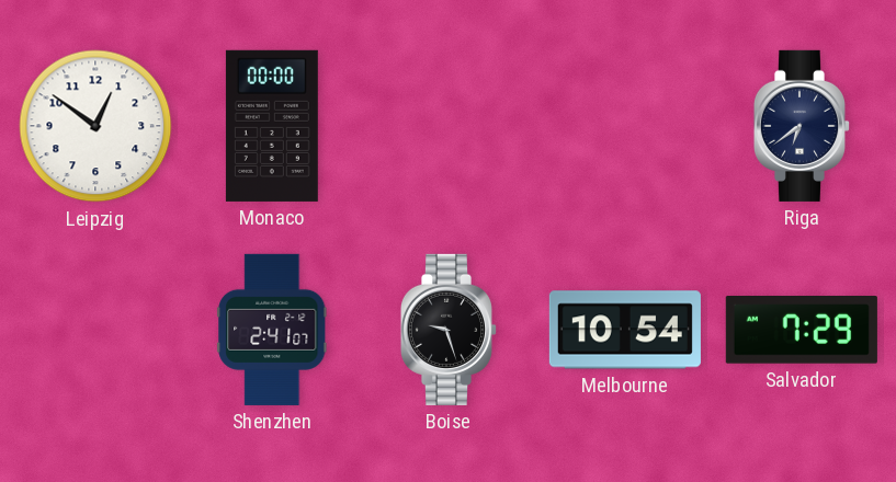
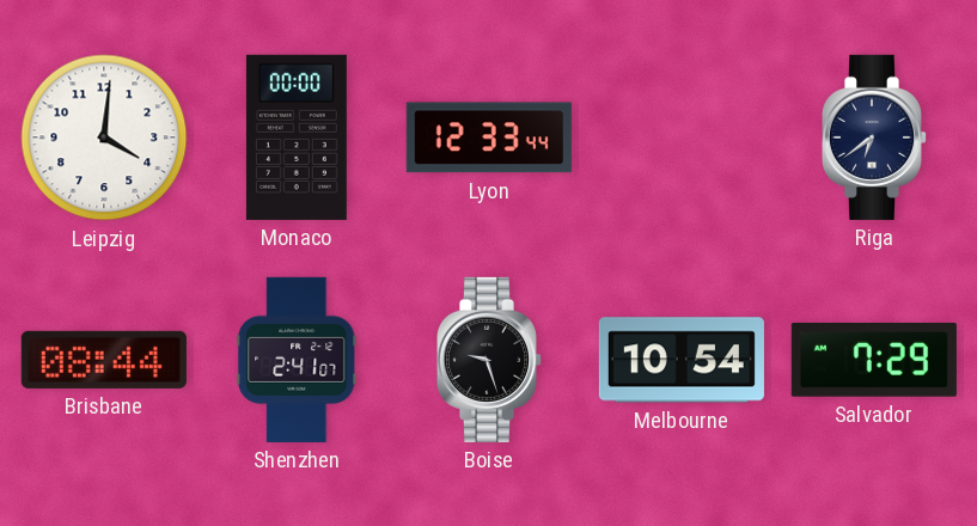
Leipzig: 12:51 -> 4:01 (104, 137)
Lyon: none -> 12:33 (489, 137)
Brisbane: none -> 08:44 (104, 360)
